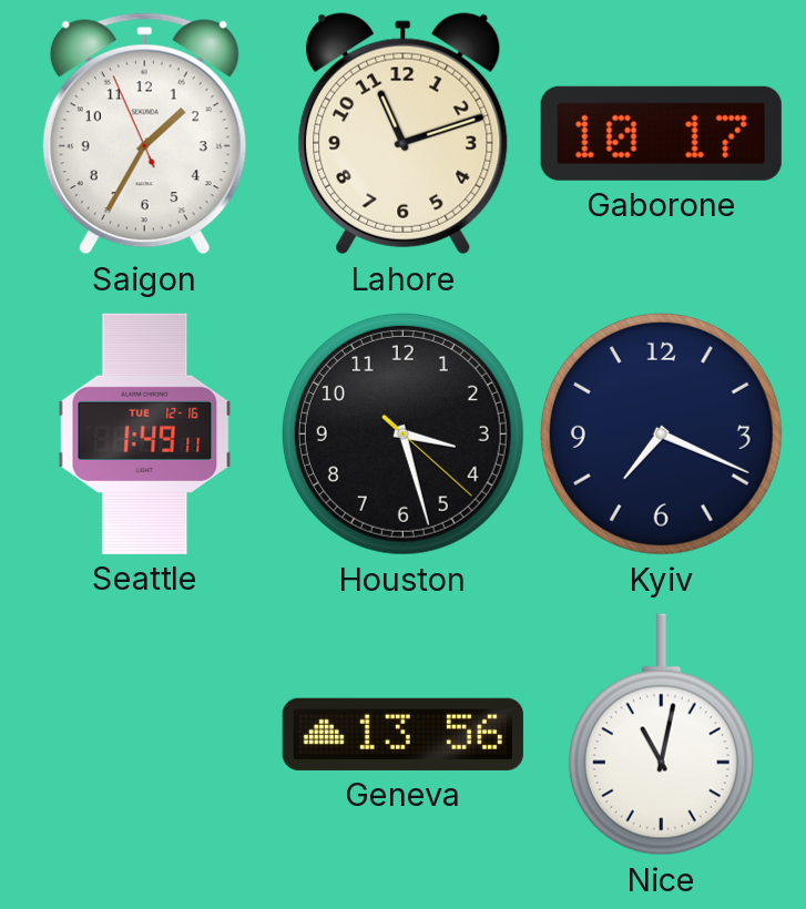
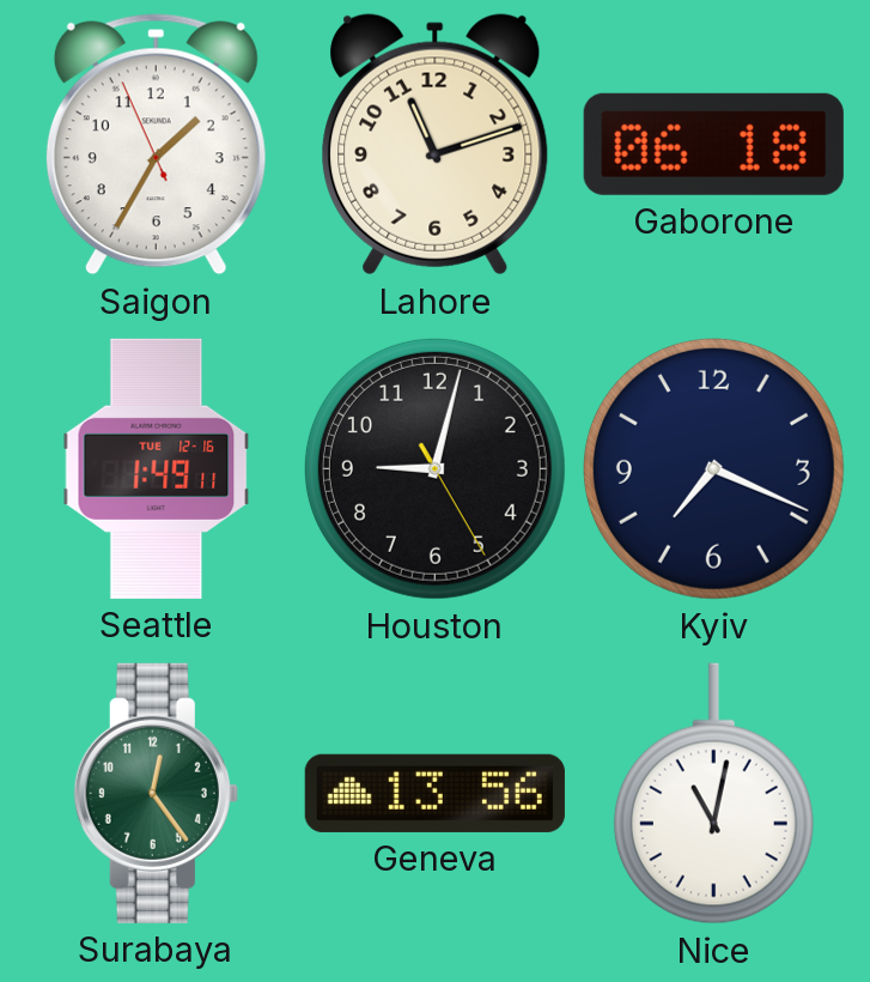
Gaborone: 10:17 -> 06:18 (713, 144)
Houston: 3:27 -> 9:02 (434, 468)
Surabaya: none -> 12:24 (156, 793)
